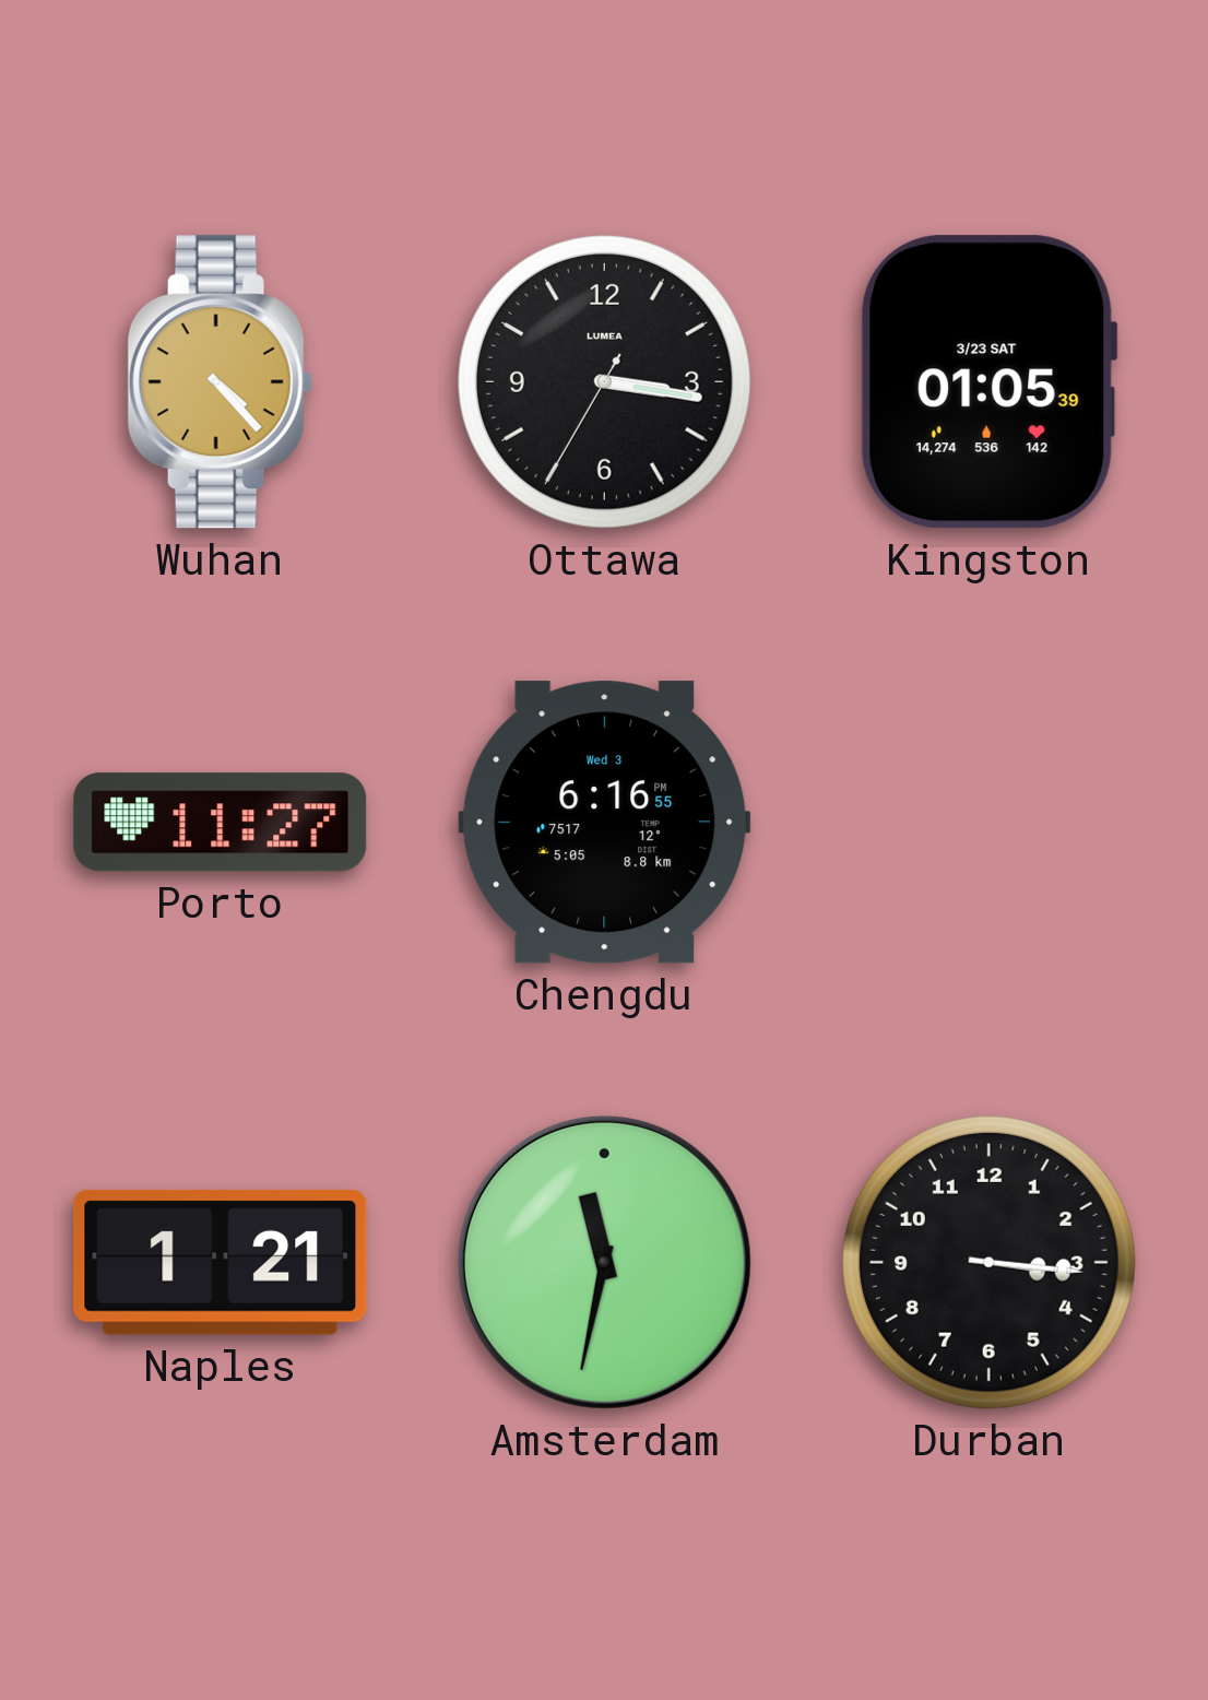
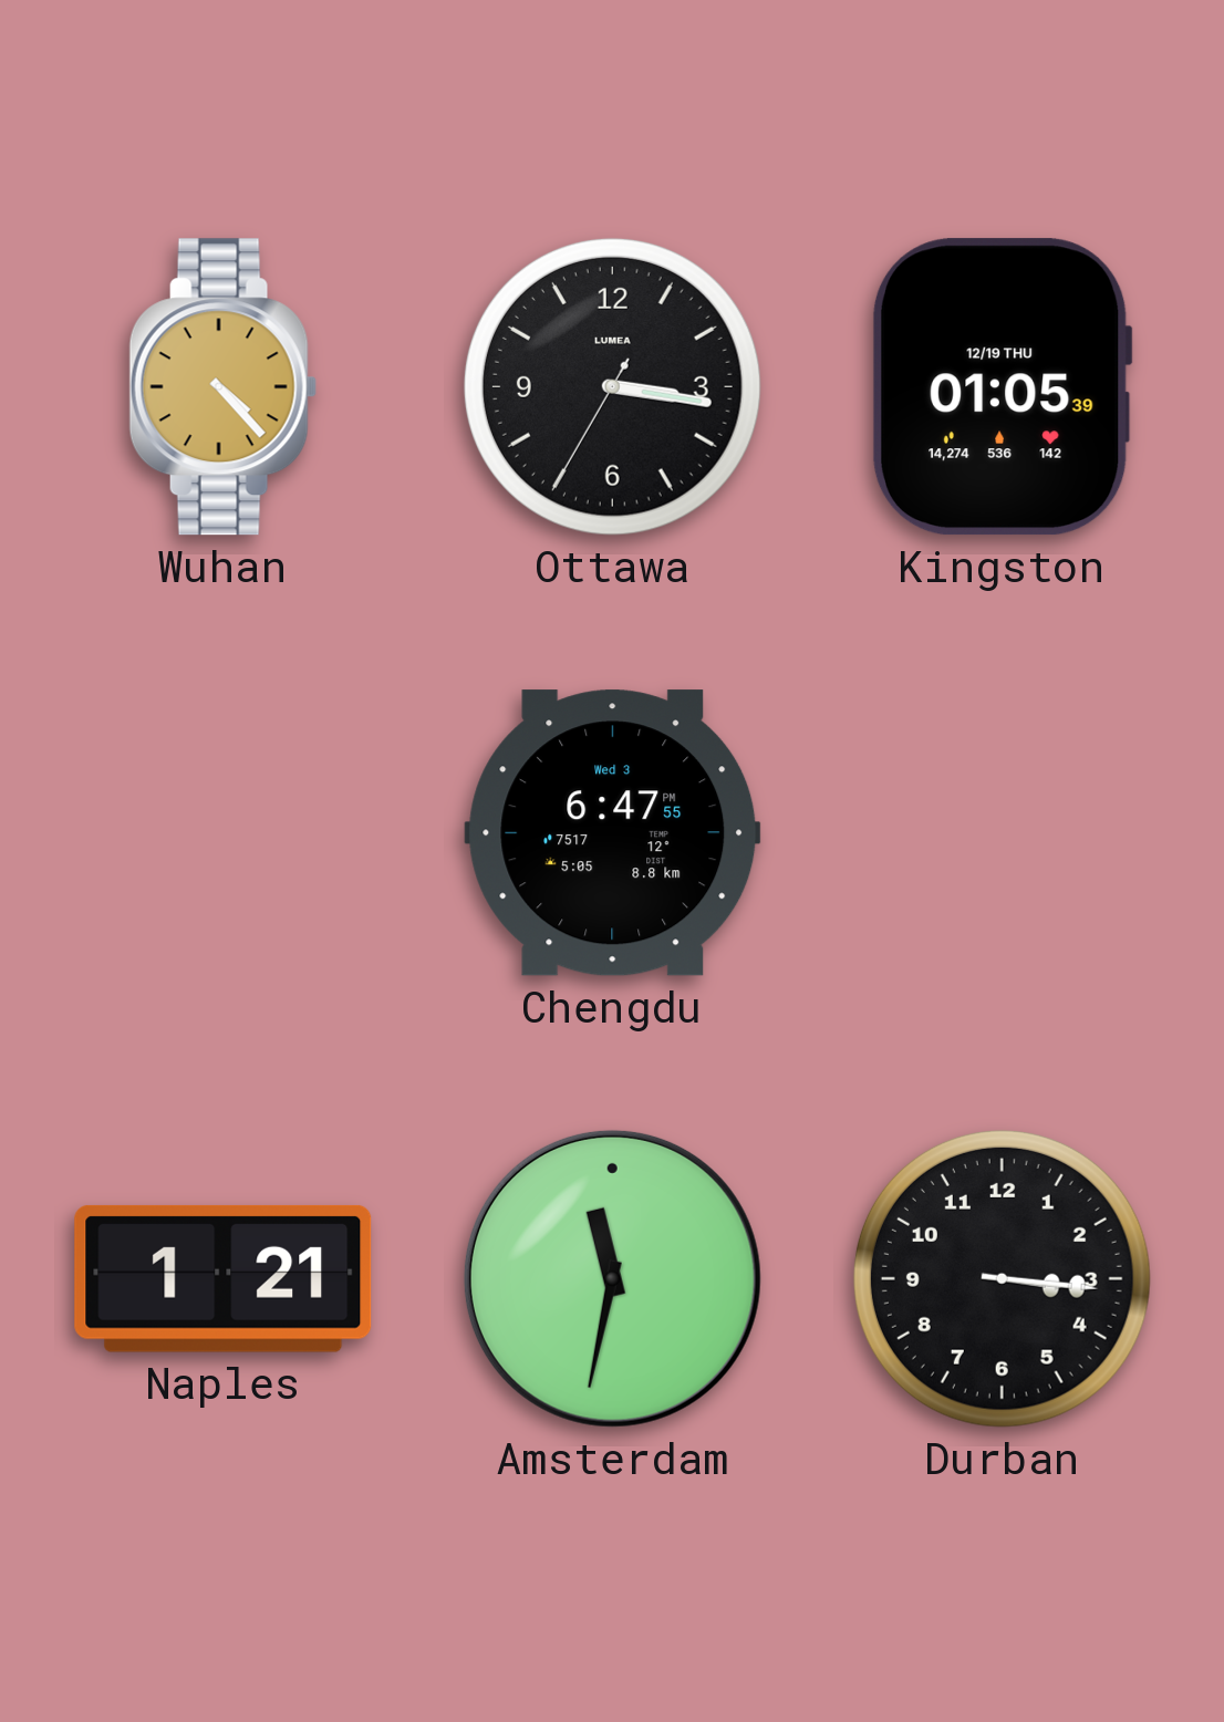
Kingston date: 3/23 SAT -> 12/19 THU (1002, 387)
Porto: 11:27 -> none (221, 823)
Chengdu: 6:16 -> 6:47 (613, 833)
